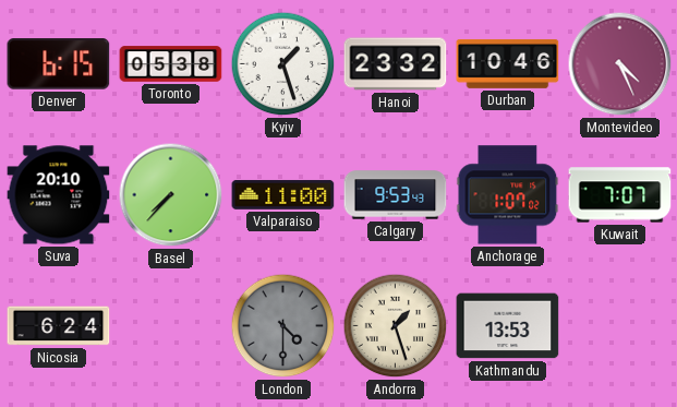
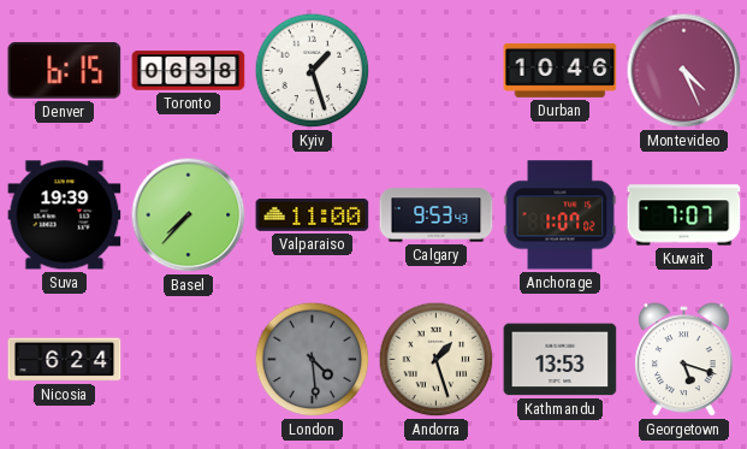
Toronto: 05:38 -> 06:38 (189, 71)
Hanoi: 23:32 -> none (396, 64)
Suva: 20:10 -> 19:39 (65, 215)
London: 4:30 -> 4:29 (313, 360)
Georgetown: none -> 5:18 (684, 360)
